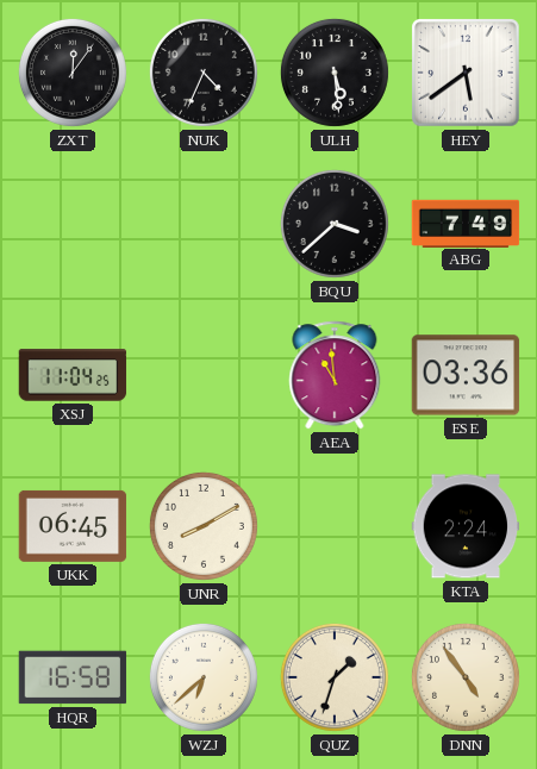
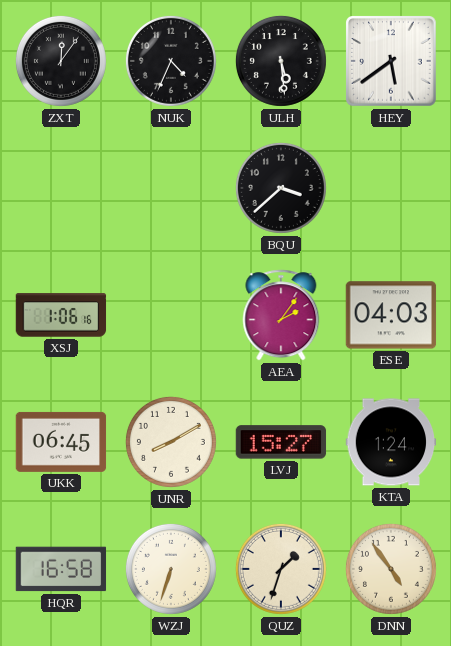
ABG: 7:49 -> none (466, 223)
XSJ: 11:04 -> 1:06 (61, 315)
AEA: 10:59 -> 2:06 (281, 315)
ESE: 03:36 -> 04:03 (391, 315)
LVJ: none -> 15:27 (281, 442)
KTA: 2:24 -> 1:24 (391, 442)
WZJ: 6:38 -> 6:33 (171, 569)
